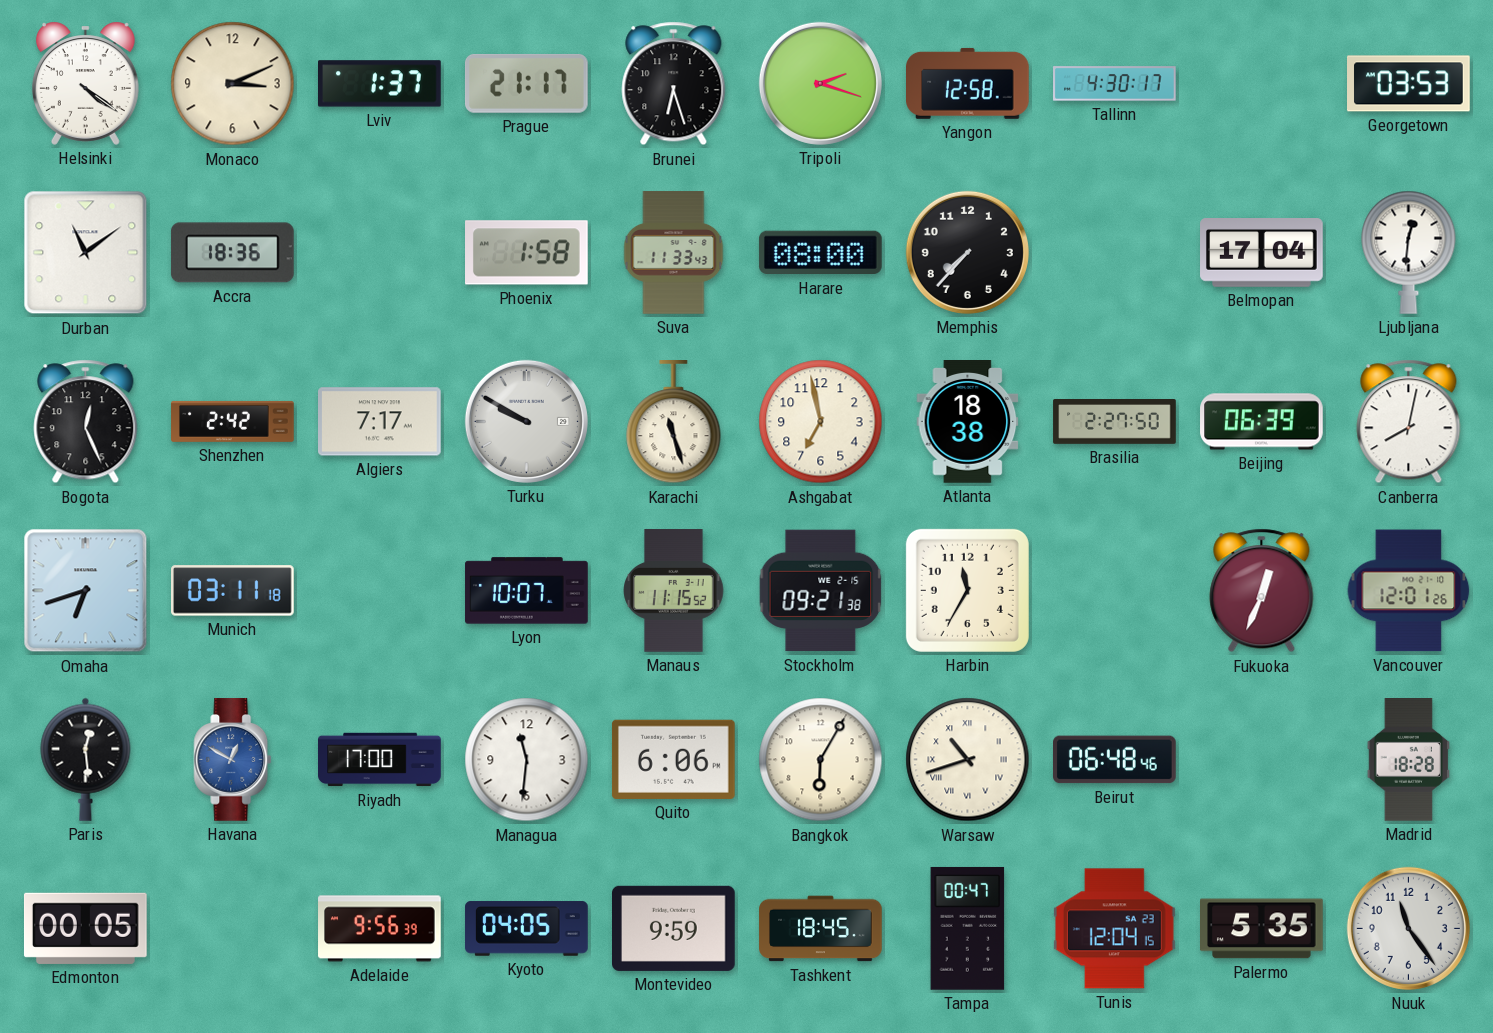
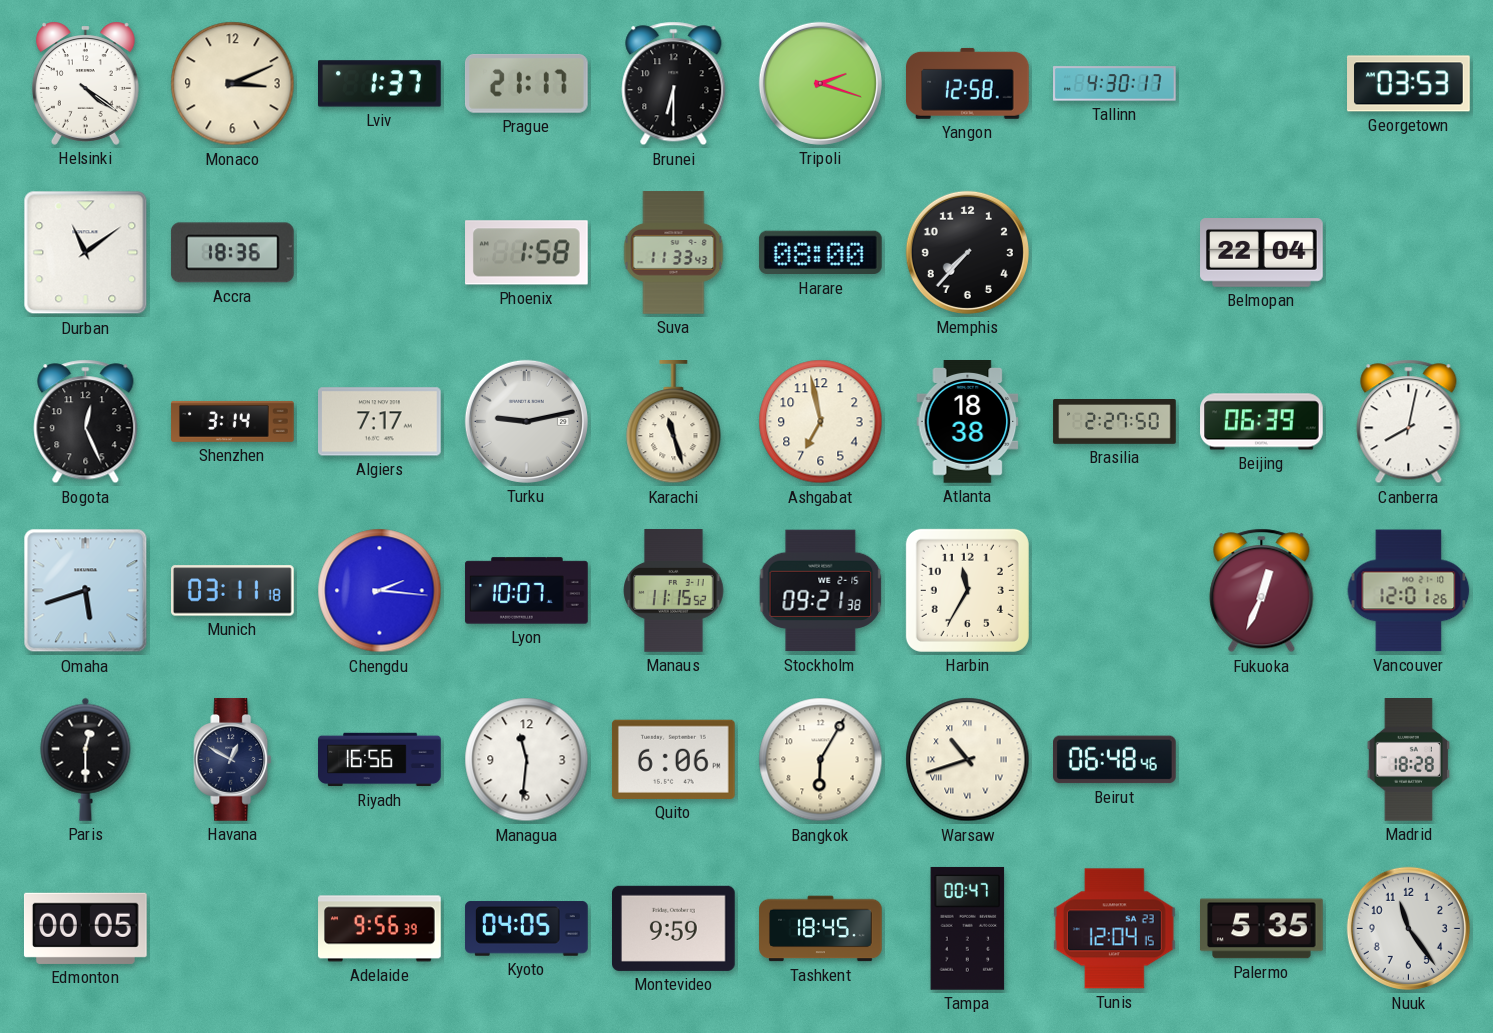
Brunei: 6:27 -> 6:30 (674, 84)
Belmopan: 17:04 -> 22:04 (1262, 253)
Ljubljana: 12:31 -> none (1409, 252)
Shenzhen: 2:42 -> 3:14 (233, 421)
Turku: 9:50 -> 9:13 (526, 421)
Omaha: 6:42 -> 5:42 (86, 591)
Chengdu: none -> 2:16 (380, 591)
Paris: 12:29 -> 12:30 (86, 759)
Havana dial: blue -> navy (233, 760)
Riyadh: 17:00 -> 16:56 (380, 760)
